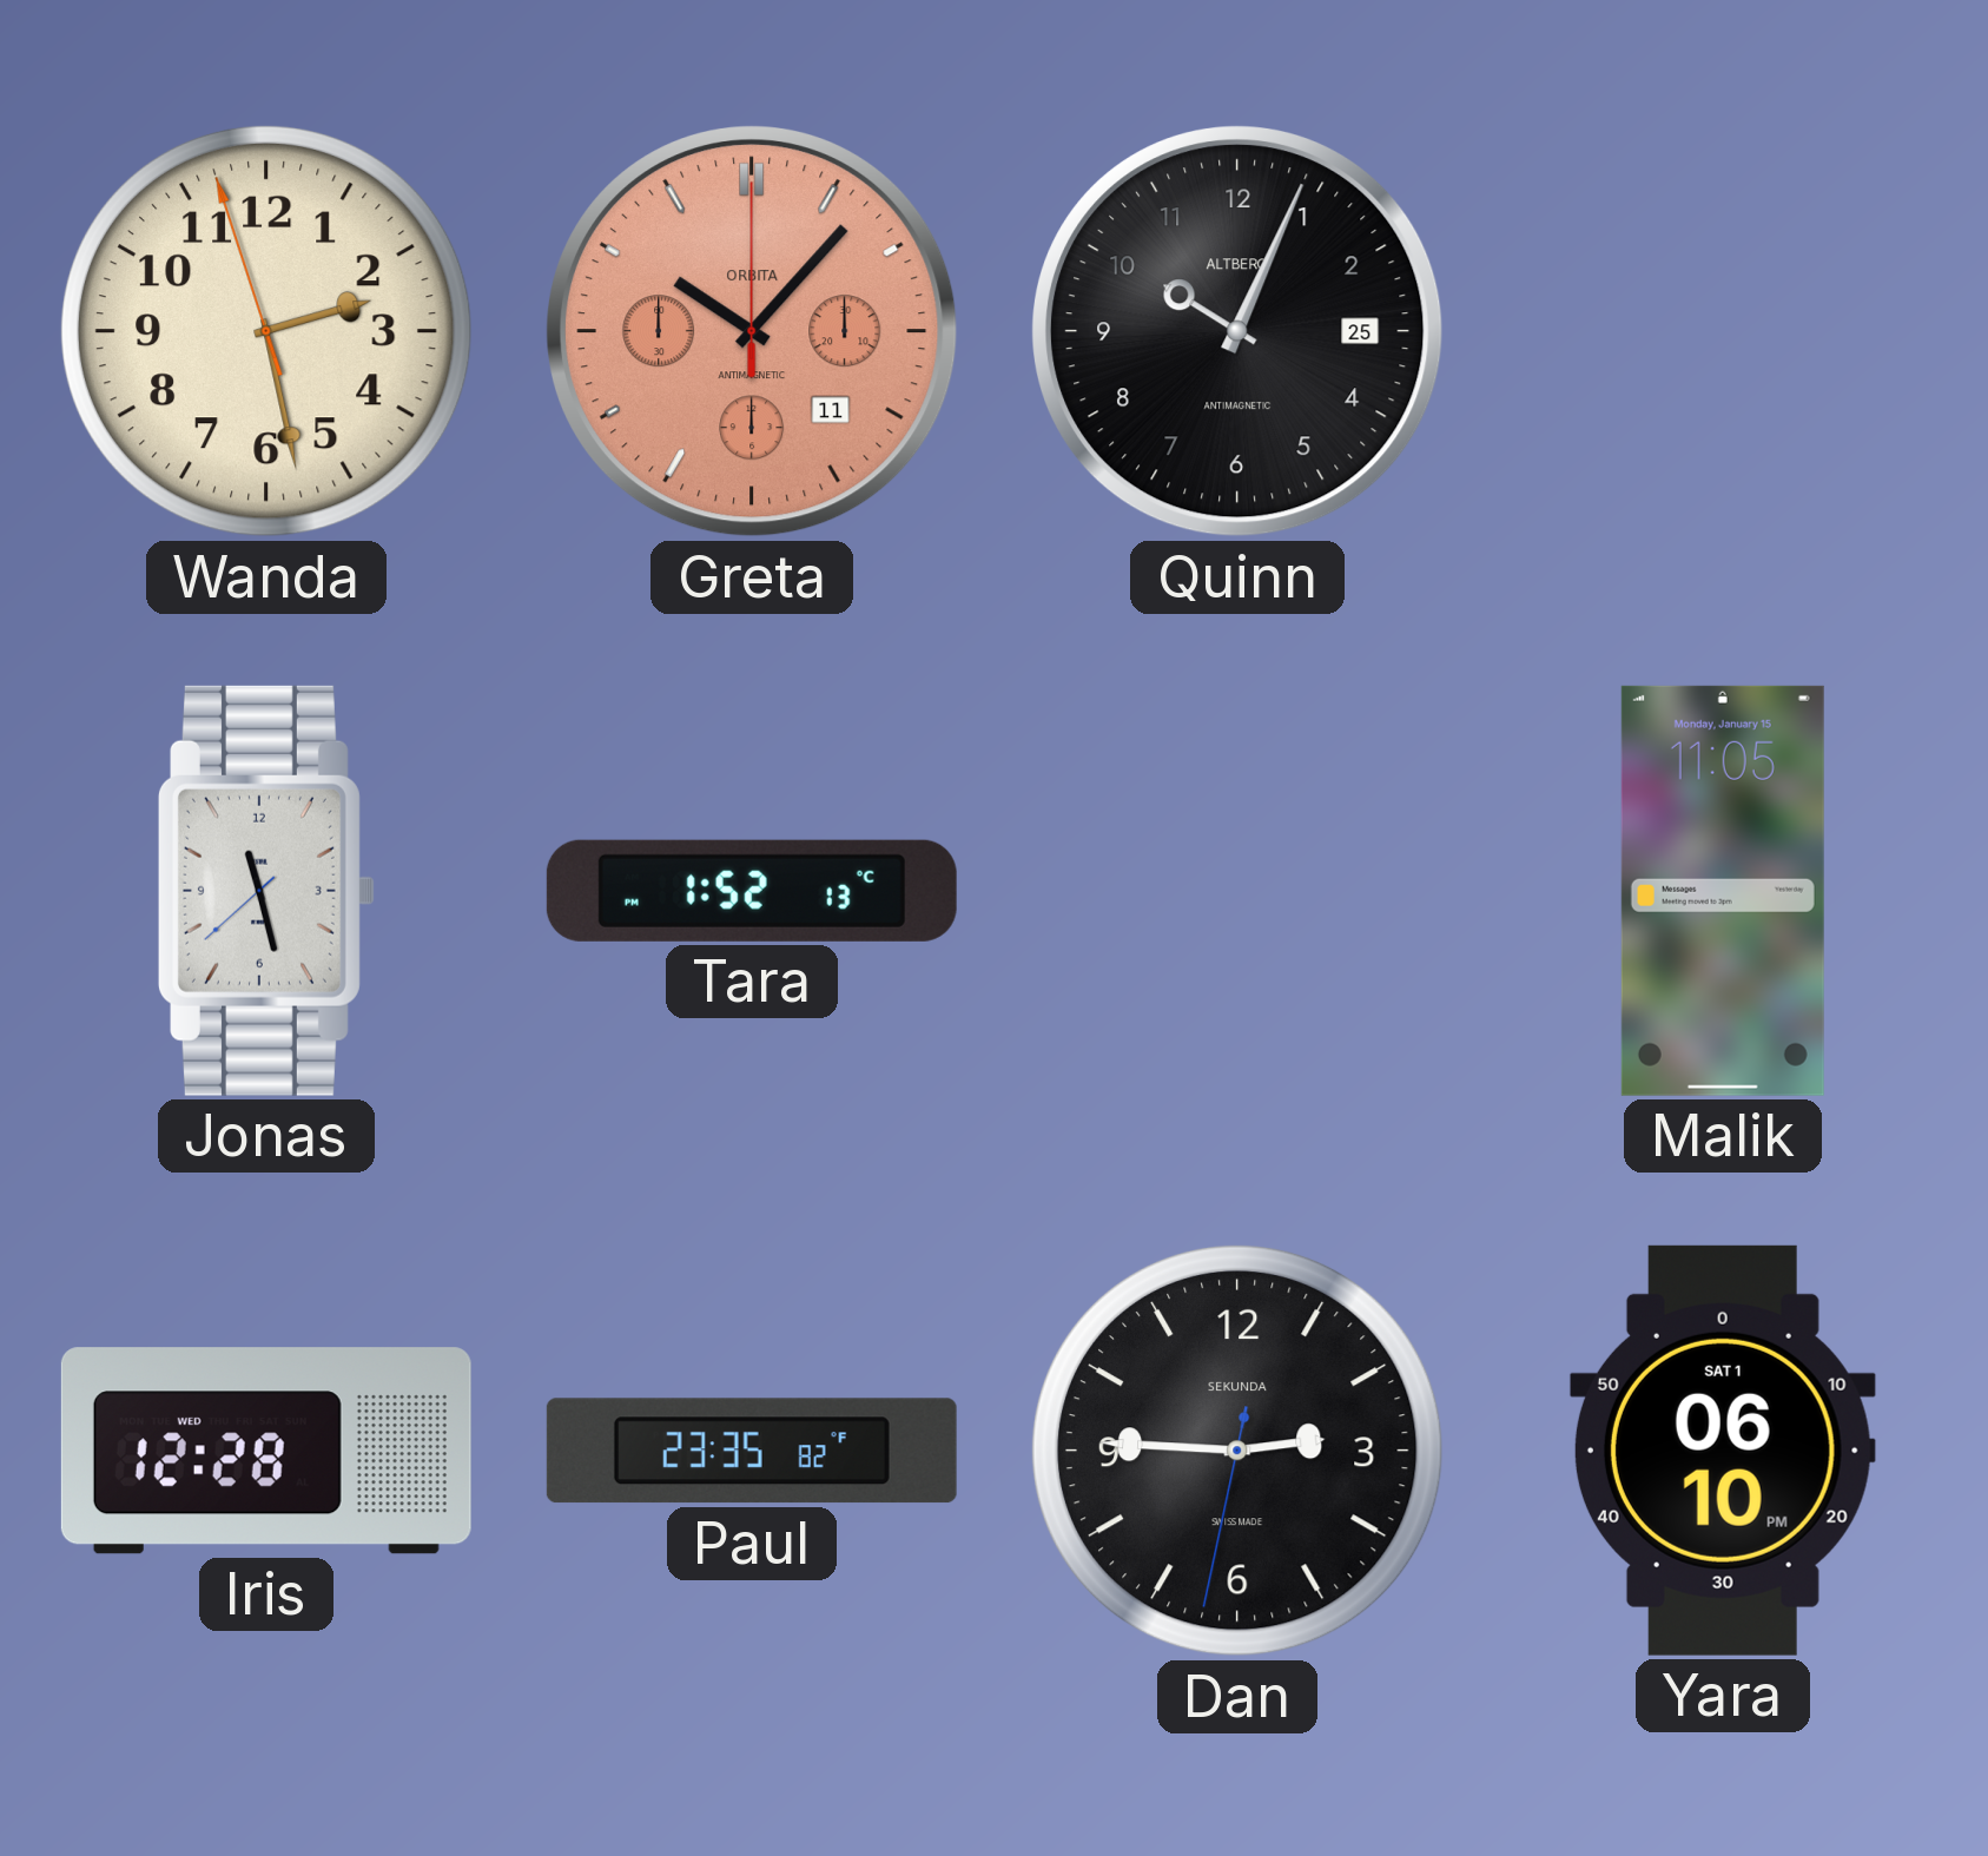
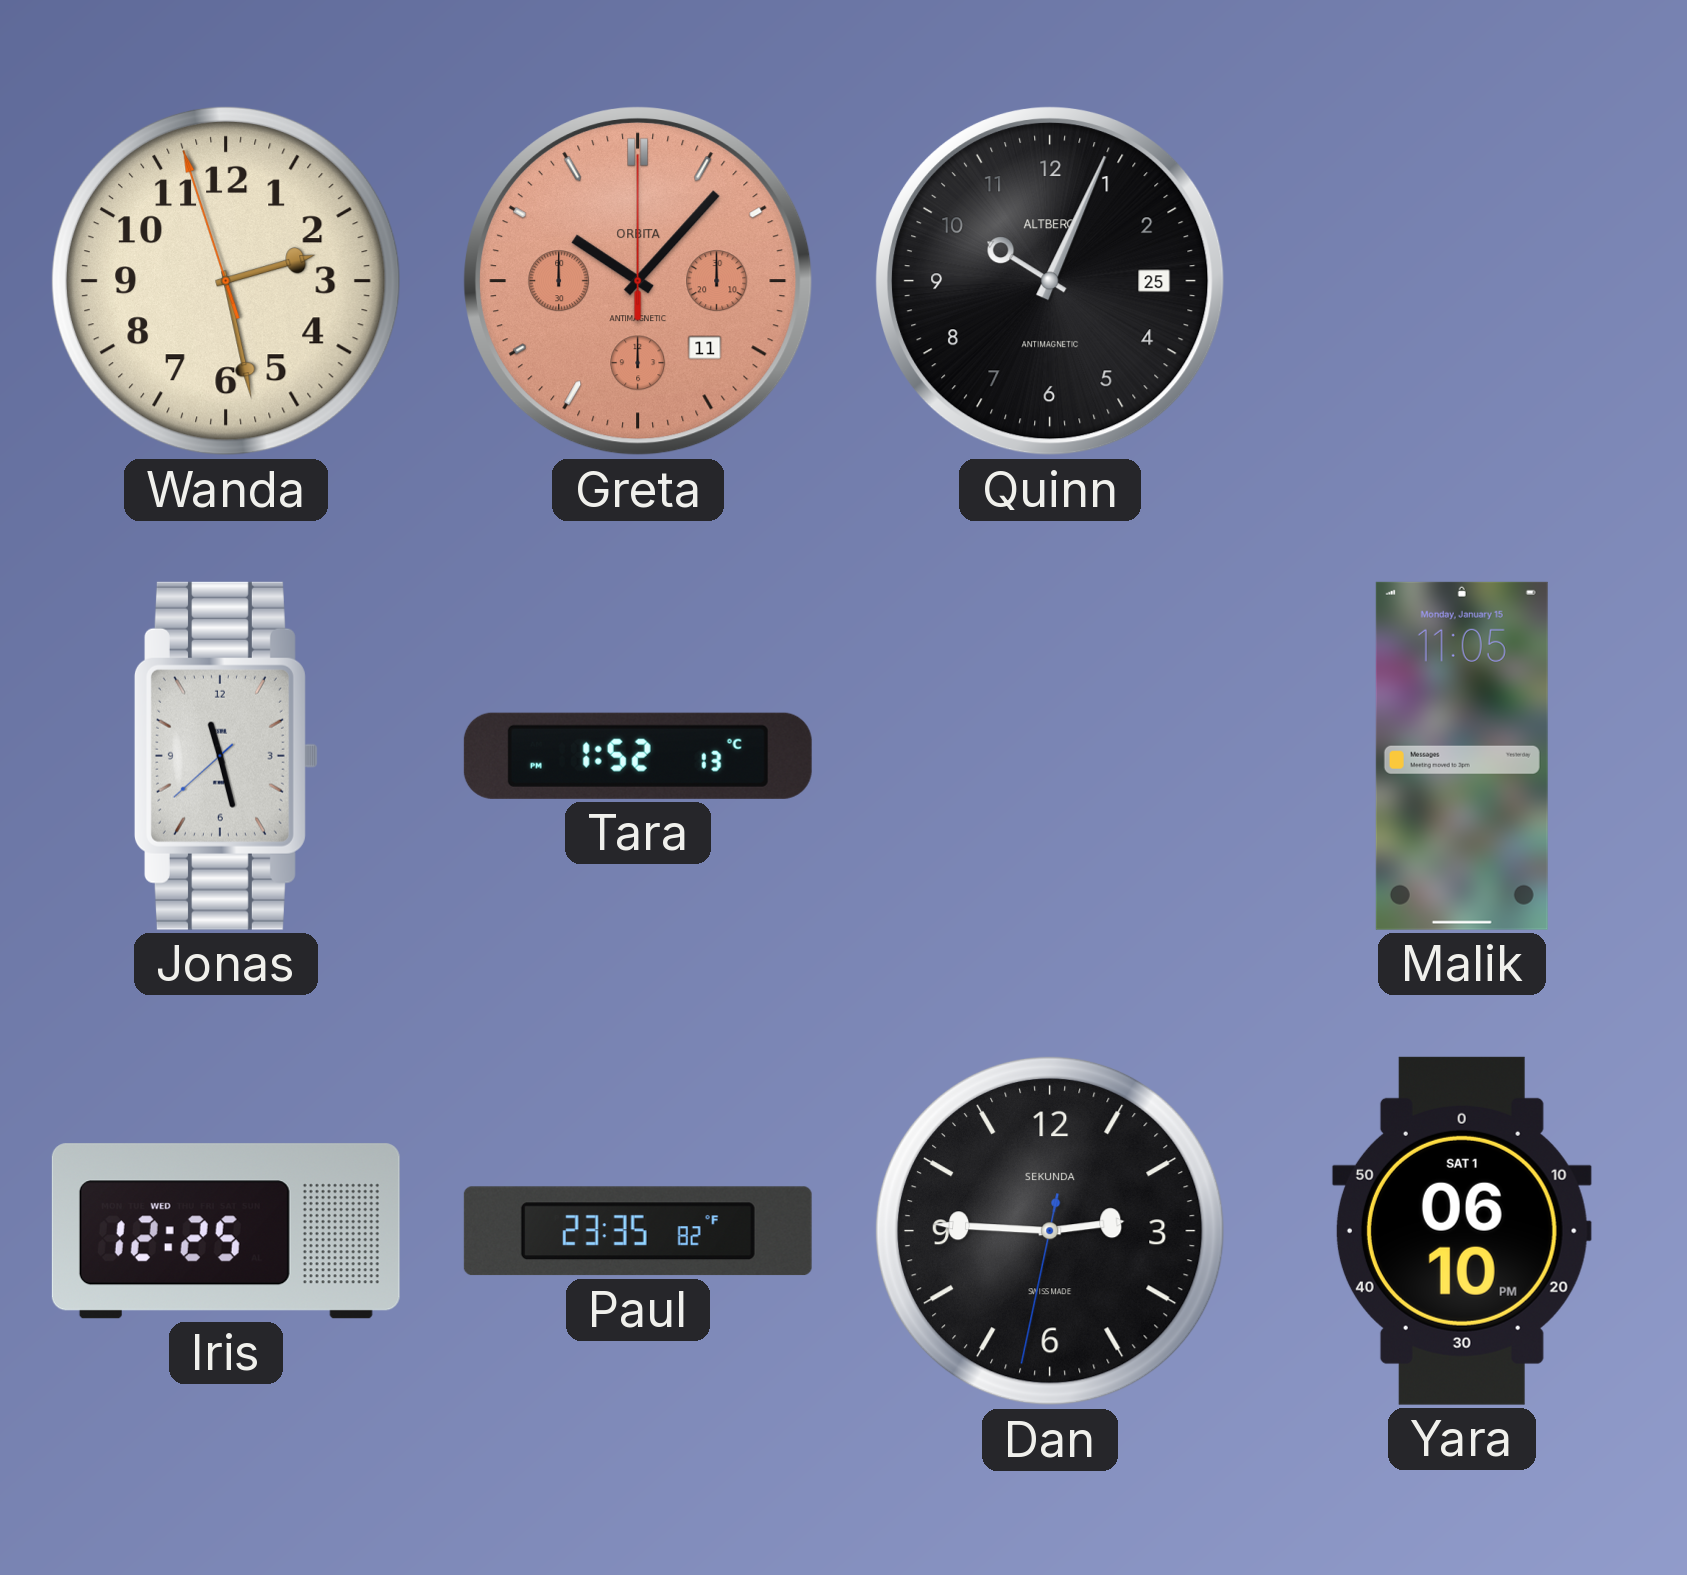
Iris: 12:28 -> 12:25 (226, 1231)
